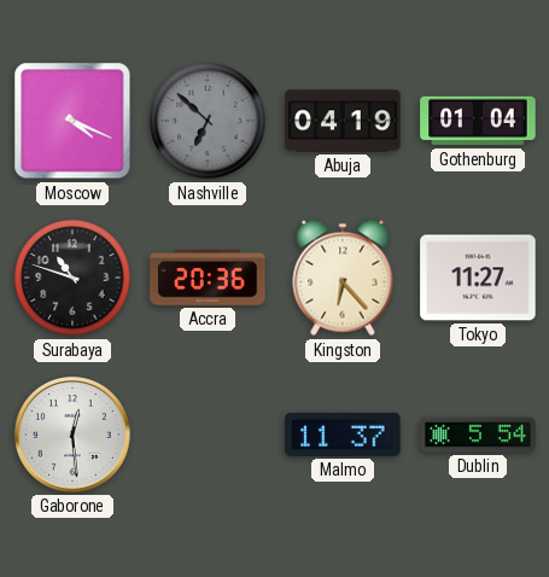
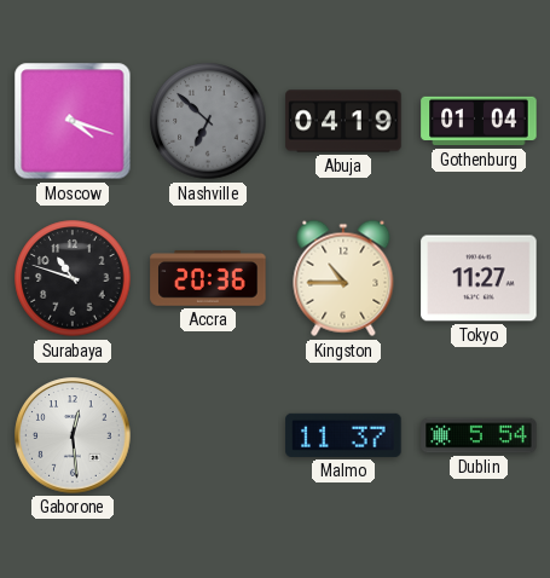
Moscow: 4:19 -> 4:18 (73, 121)
Kingston: 6:23 -> 10:45 (343, 278)
